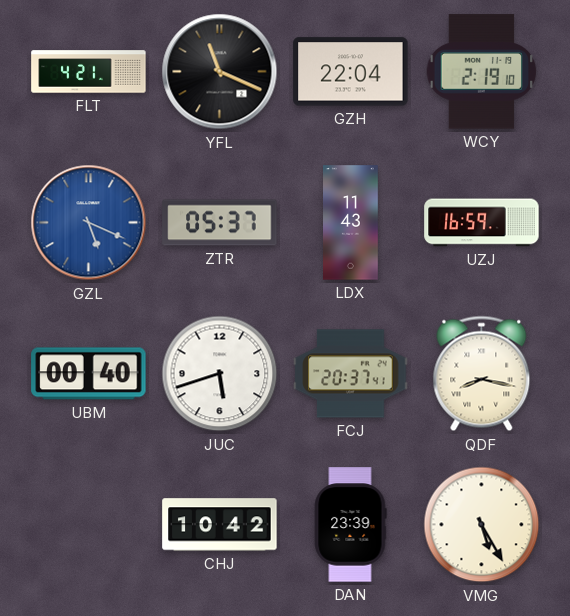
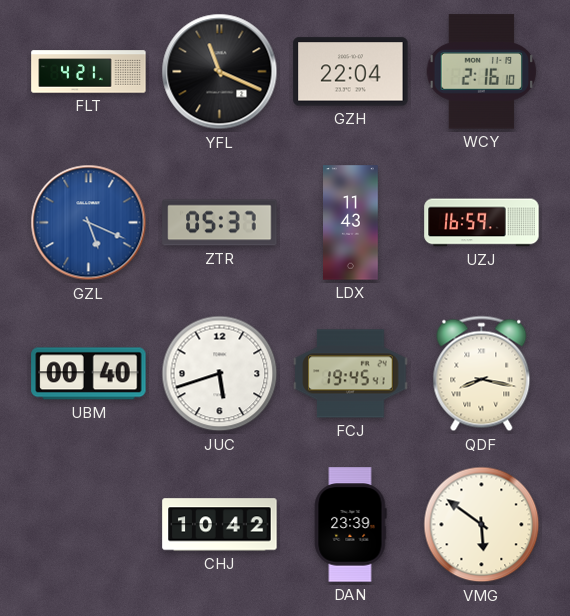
WCY: 2:19 -> 2:16 (482, 72)
FCJ: 20:37 -> 19:45 (351, 374)
VMG: 5:25 -> 5:51 (482, 525)
